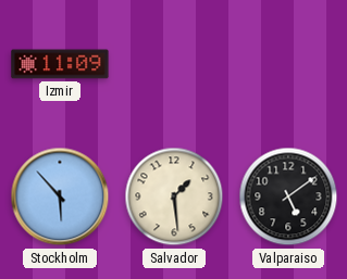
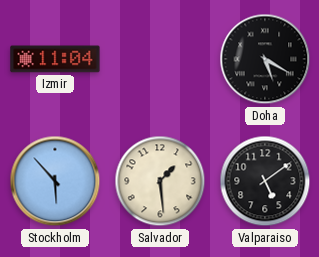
Izmir: 11:09 -> 11:04 (55, 59)
Doha: none -> 5:20 (265, 59)
